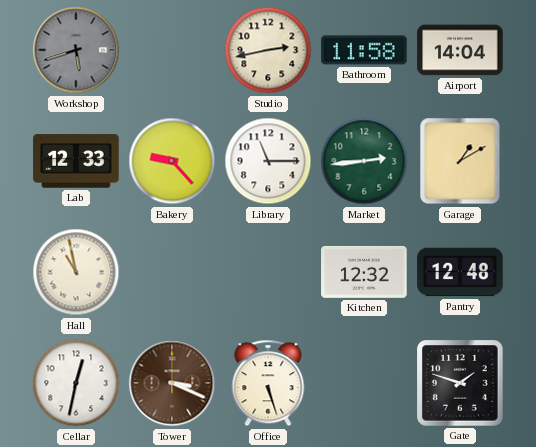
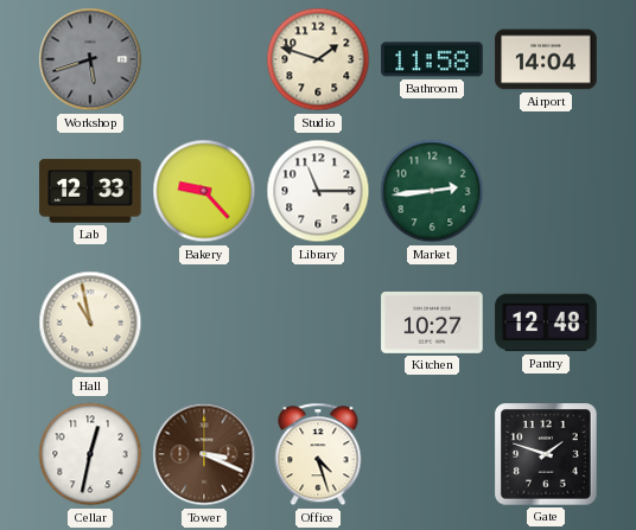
Studio: 2:43 -> 1:48 (318, 59)
Garage: 1:10 -> none (460, 161)
Kitchen: 12:32 -> 10:27 (432, 323)
Office: 5:27 -> 4:27 (318, 454)
